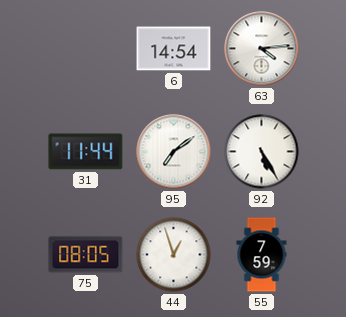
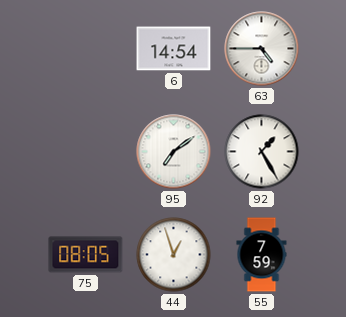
63: 4:14 -> 4:45 (262, 49)
31: 11:44 -> none (86, 152)
92: 5:25 -> 1:25 (262, 152)
